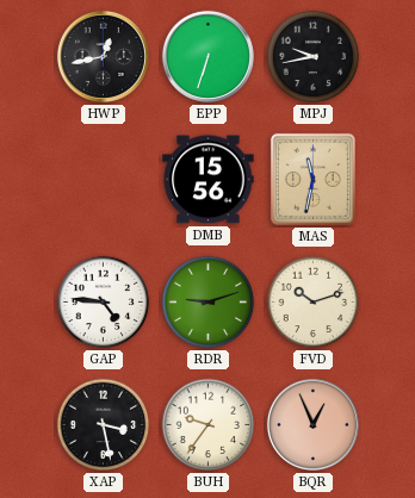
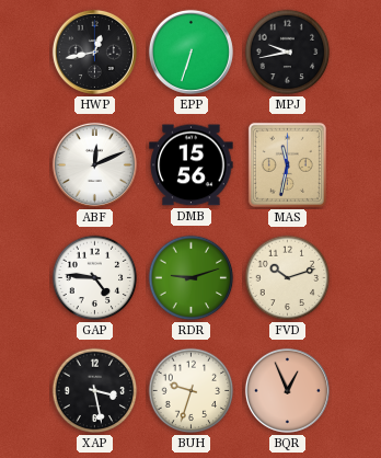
ABF: none -> 12:11 (94, 164)
BUH: 9:36 -> 9:33 (192, 391)
